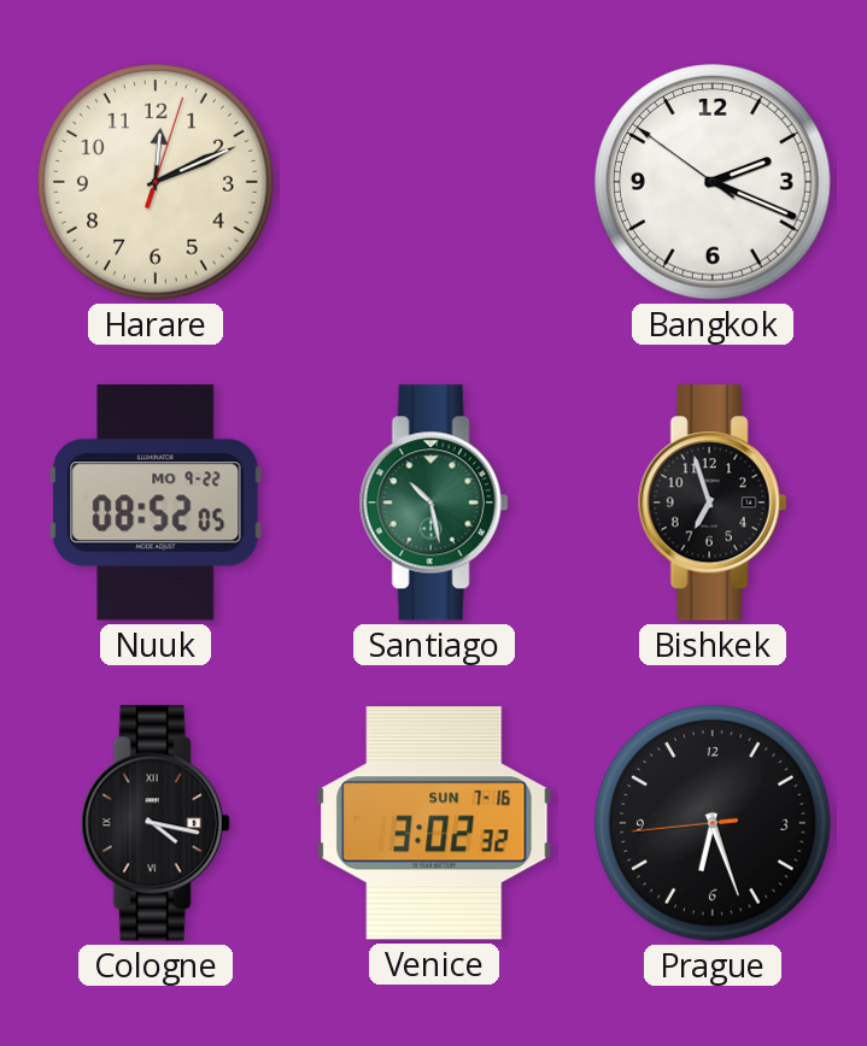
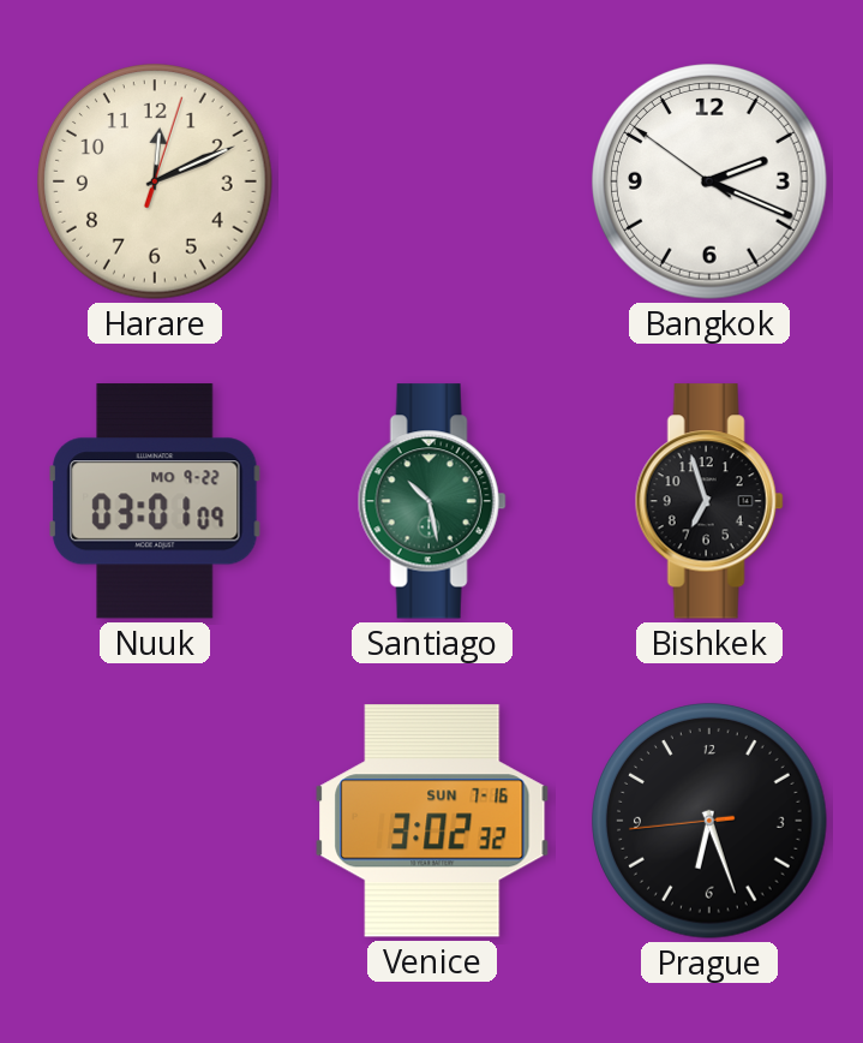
Nuuk: 08:52 -> 03:01 (156, 501)
Cologne: 4:17 -> none (156, 823)
